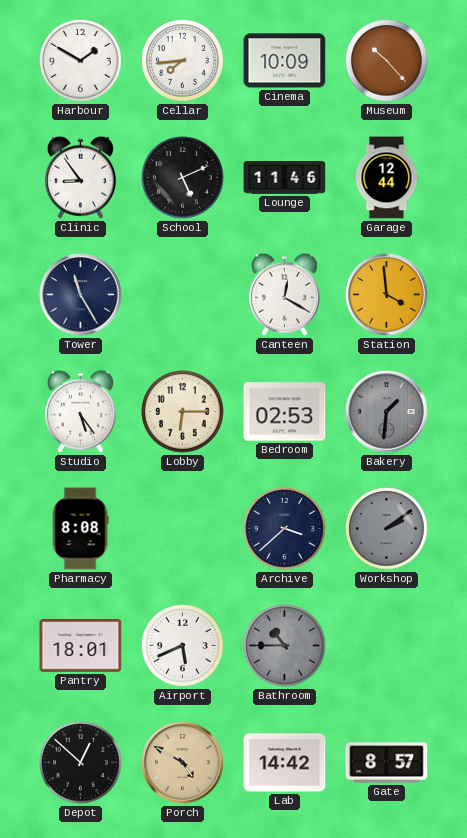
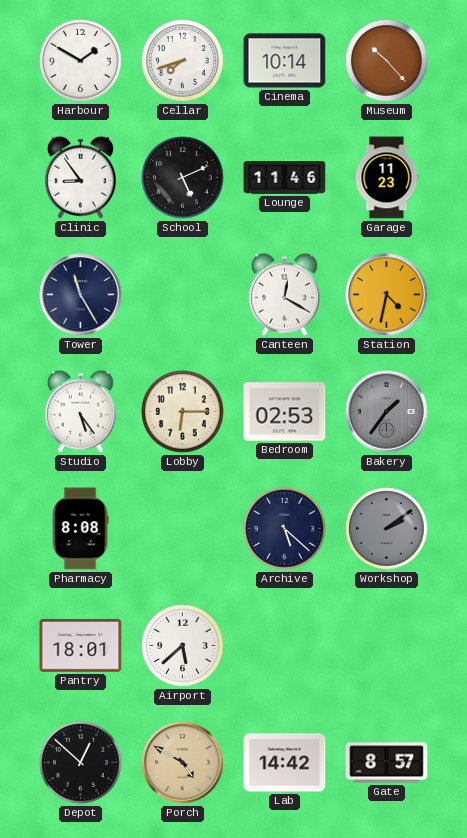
Cellar: 7:44 -> 7:42 (183, 61)
Cinema: 10:09 -> 10:14 (285, 61)
Garage: 12:44 -> 11:23 (387, 178)
Station: 3:59 -> 4:32 (387, 295)
Bakery: 1:31 -> 1:36 (387, 412)
Archive: 3:38 -> 5:22 (285, 529)
Airport: 5:41 -> 5:38 (183, 646)
Bathroom: 10:45 -> none (285, 646)
